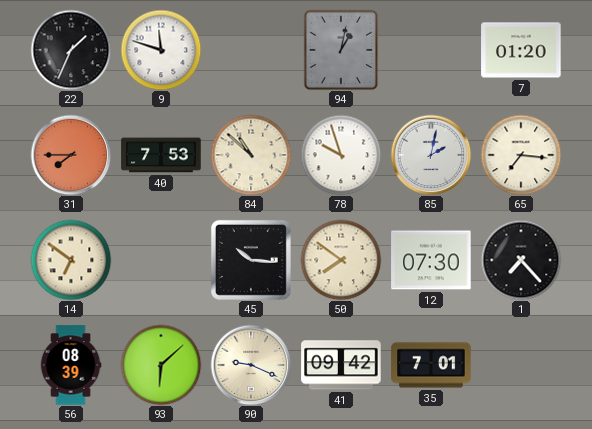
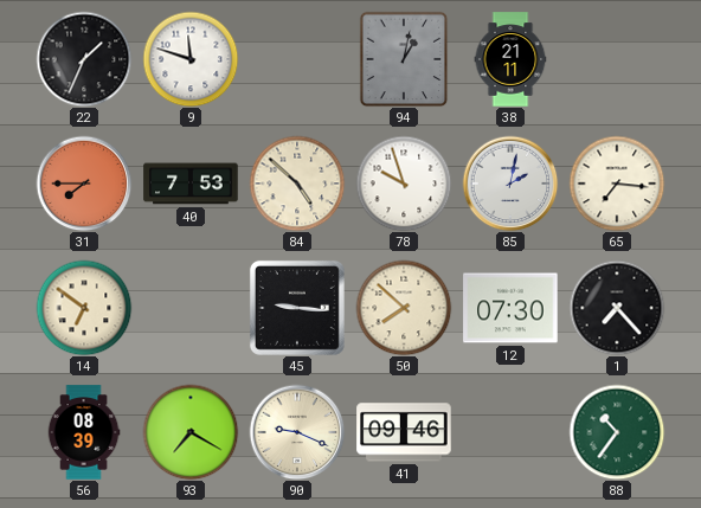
38: none -> 21:11 (510, 59)
7: 01:20 -> none (521, 50)
84: 10:52 -> 4:52 (297, 184)
45: 10:16 -> 9:16 (297, 308)
50: 7:51 -> 7:52 (404, 308)
93: 6:08 -> 7:20 (191, 432)
41: 09:42 -> 09:46 (404, 432)
35: 7:01 -> none (431, 365)
88: none -> 10:36 (617, 432)
